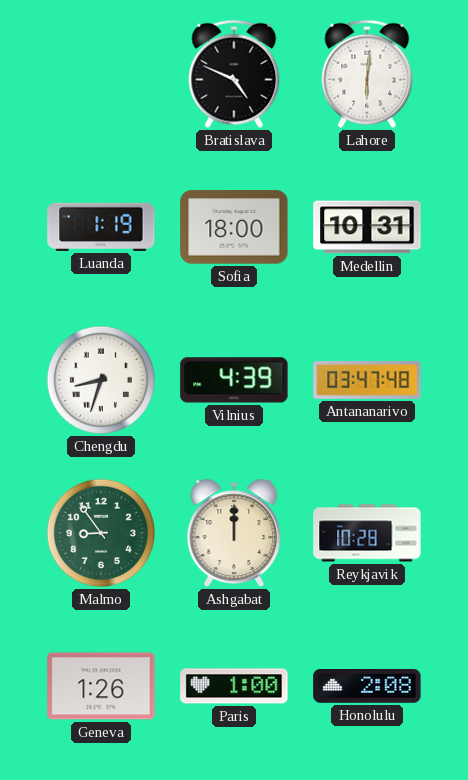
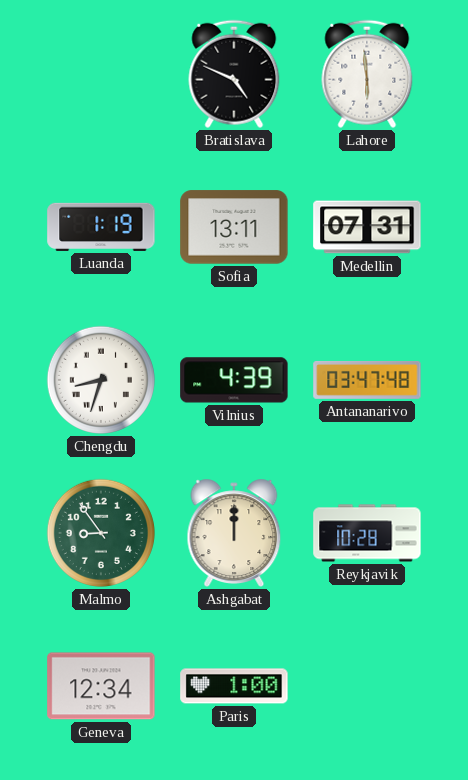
Lahore: 6:01 -> 5:59 (367, 74)
Sofia: 18:00 -> 13:11 (234, 227)
Medellin: 10:31 -> 07:31 (367, 227)
Geneva: 1:26 -> 12:34 (101, 686)
Honolulu: 2:08 -> none (367, 687)
